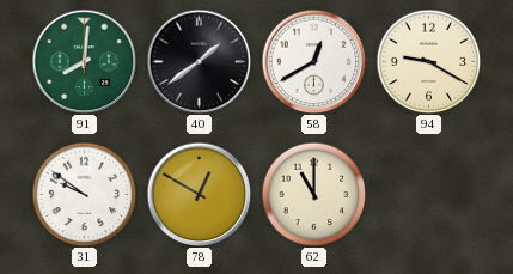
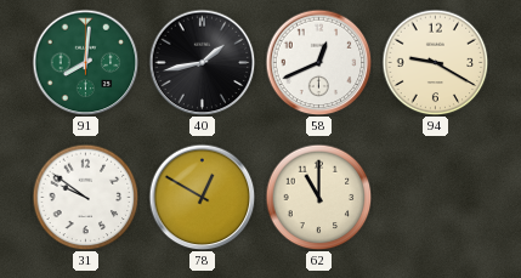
40: 1:39 -> 1:43 (202, 62)
58: 12:40 -> 12:41 (318, 62)
